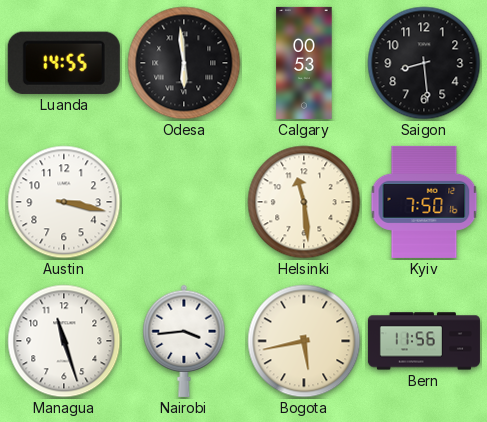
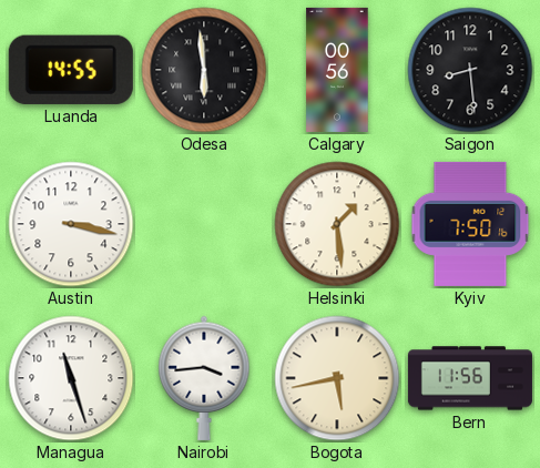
Calgary: 00:53 -> 00:56 (337, 70)
Helsinki: 11:29 -> 1:29 (337, 224)
